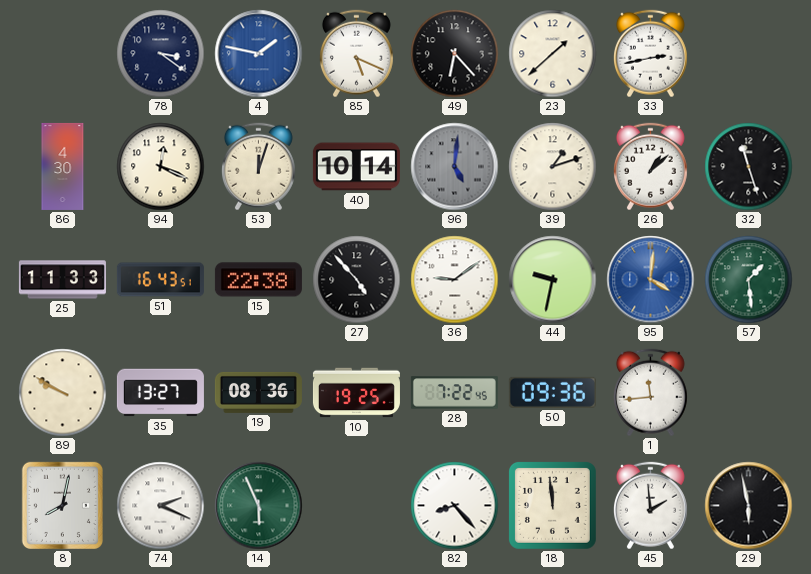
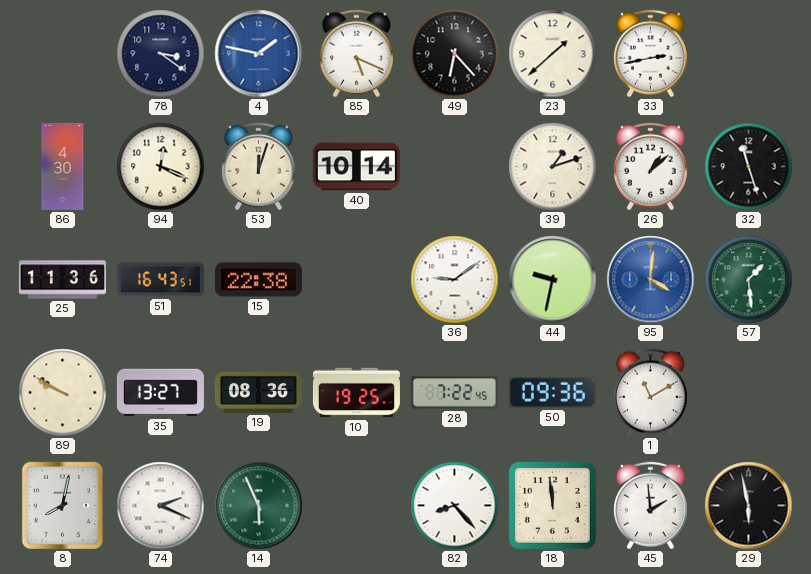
96: 5:01 -> none (455, 167)
25: 11:33 -> 11:36 (62, 280)
27: 4:53 -> none (357, 280)
1: 11:44 -> 11:10 (650, 393)
